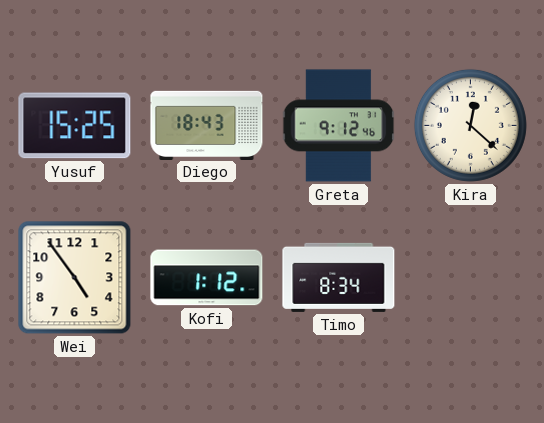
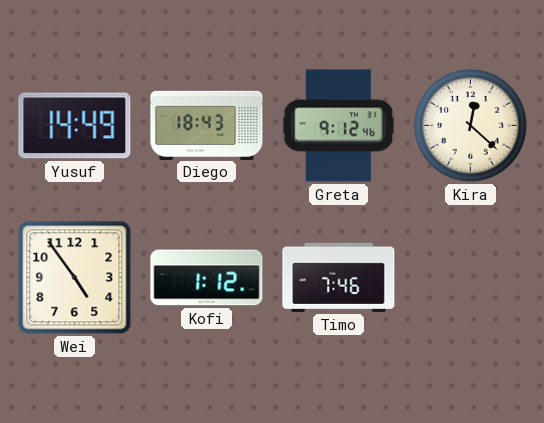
Yusuf: 15:25 -> 14:49 (75, 126)
Timo: 8:34 -> 7:46 (339, 277)
